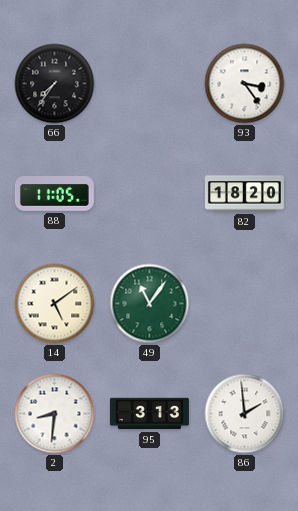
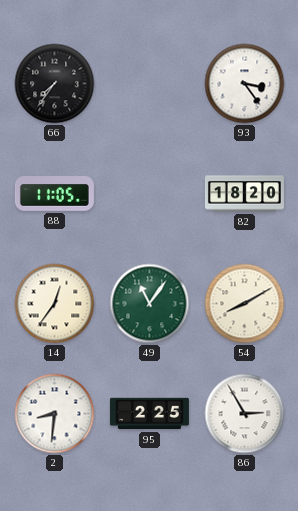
14: 5:09 -> 12:36 (55, 304)
54: none -> 8:10 (245, 304)
95: 3:13 -> 2:25 (149, 414)
86: 1:59 -> 2:55 (245, 414)
